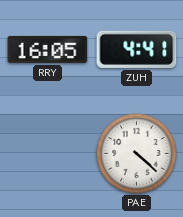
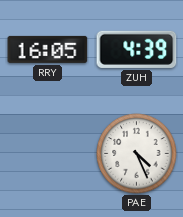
ZUH: 4:41 -> 4:39 (137, 49)
PAE: 4:22 -> 4:26 (137, 154)
